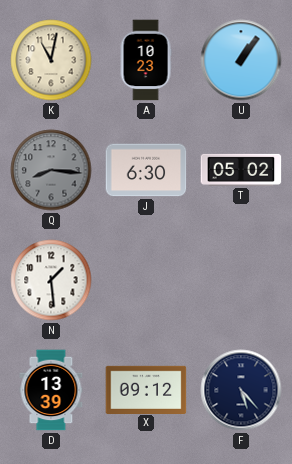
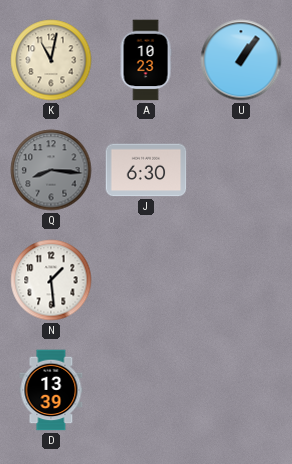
T: 05:02 -> none (241, 170)
X: 09:12 -> none (146, 389)
F: 5:23 -> none (241, 390)
